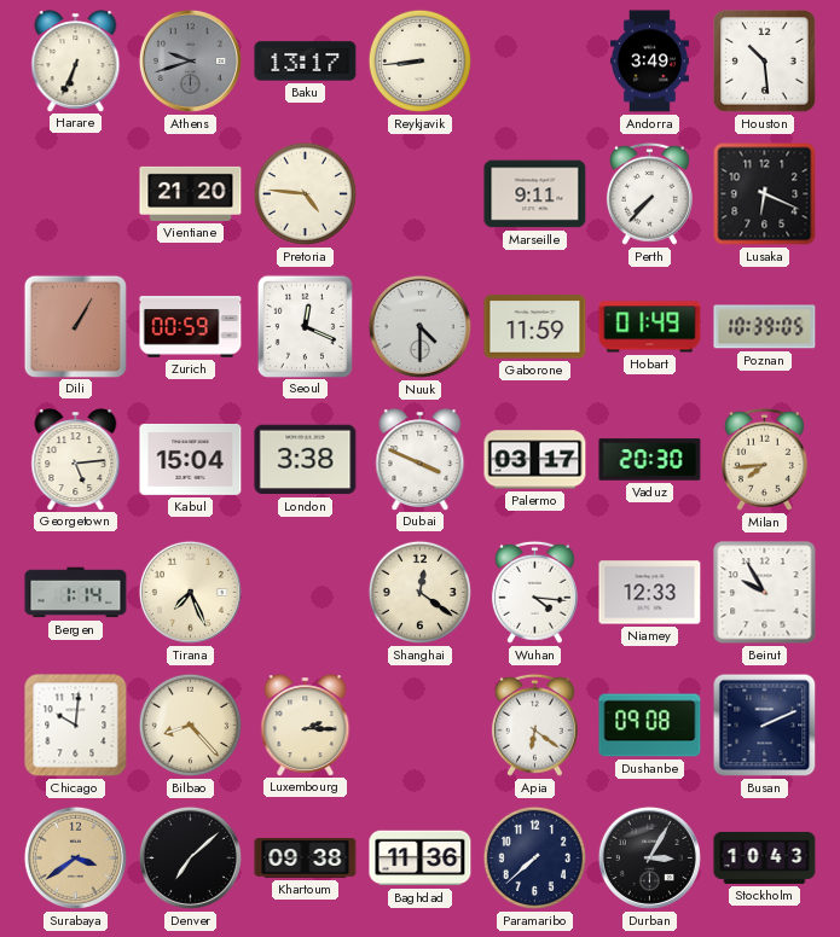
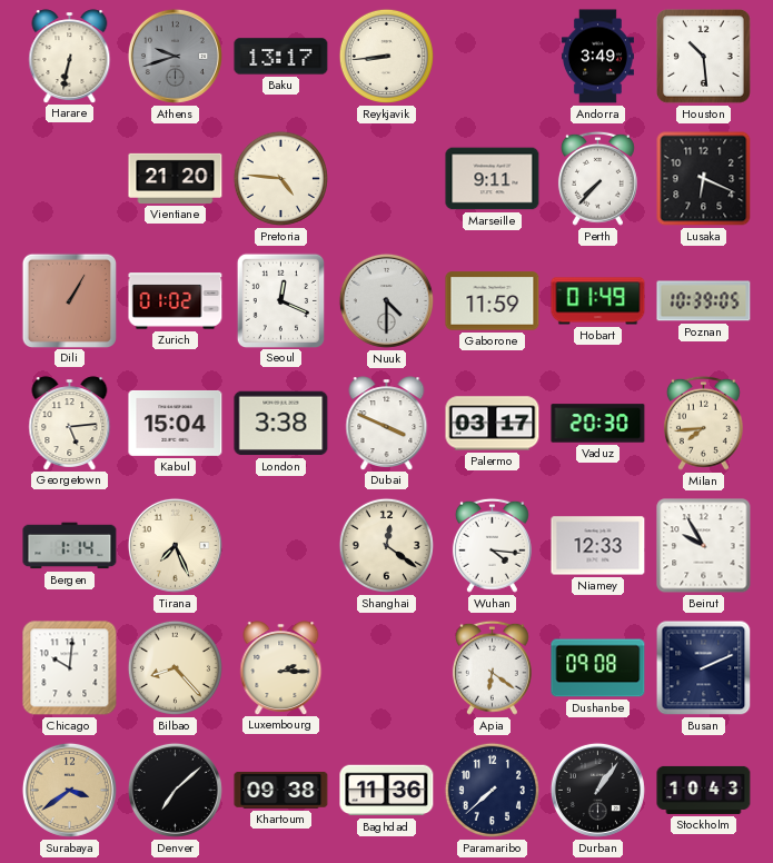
Harare: 6:34 -> 6:32 (70, 56)
Zurich: 00:59 -> 01:02 (176, 301)
Durban: 3:05 -> 1:06 (597, 790)
